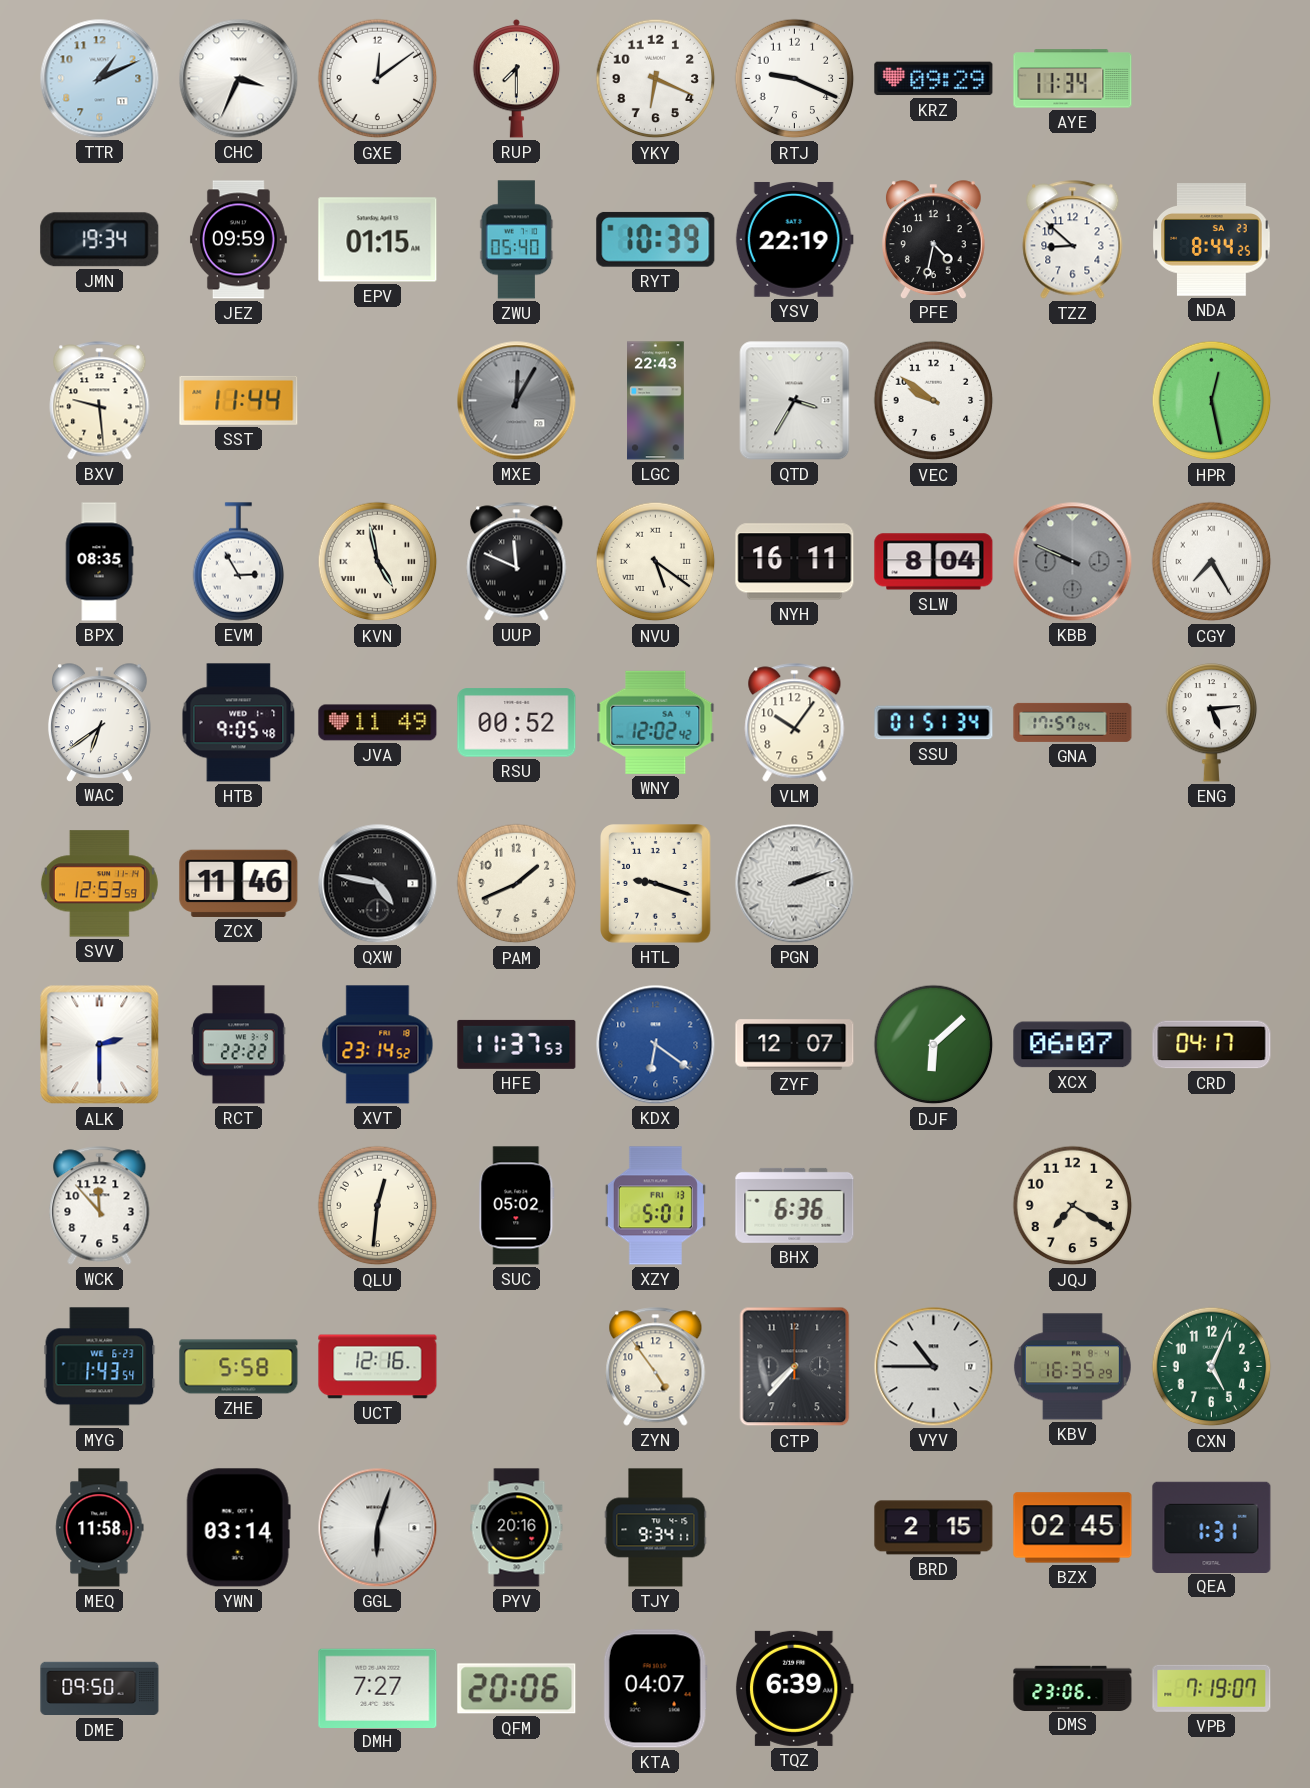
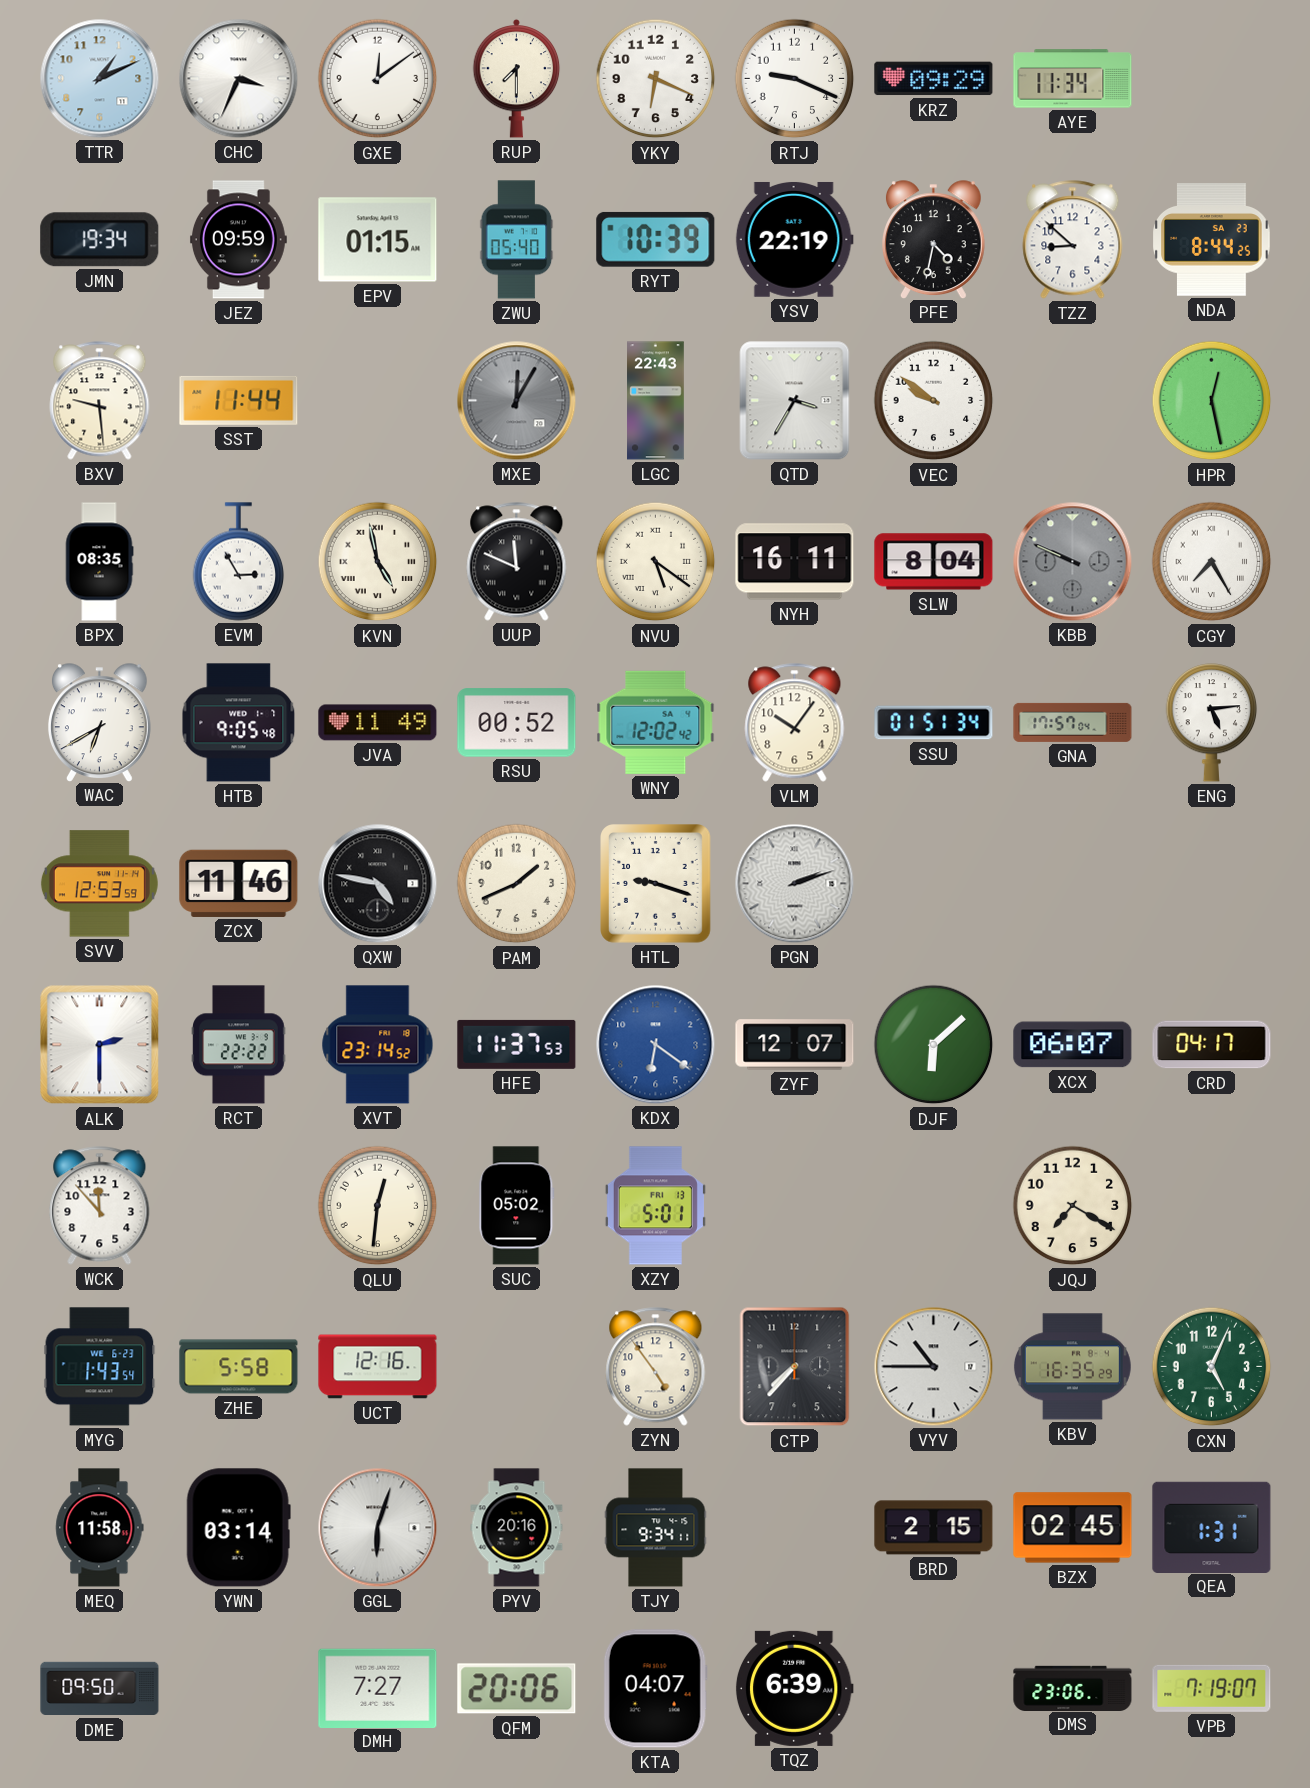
WAC: 6:39 -> 6:40 (99, 722)
BHX: 6:36 -> none (795, 1205)
